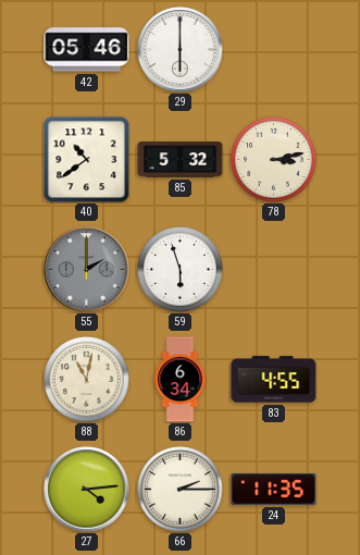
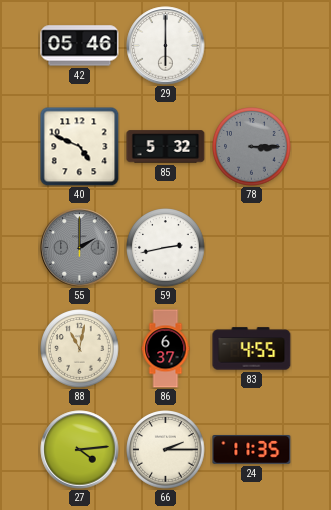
40: 10:39 -> 4:49 (80, 147)
78: 3:13 -> 3:15 (252, 147)
78 dial: cream -> grey (252, 147)
59: 5:57 -> 2:43 (166, 248)
86: 6:34 -> 6:37 (166, 349)
